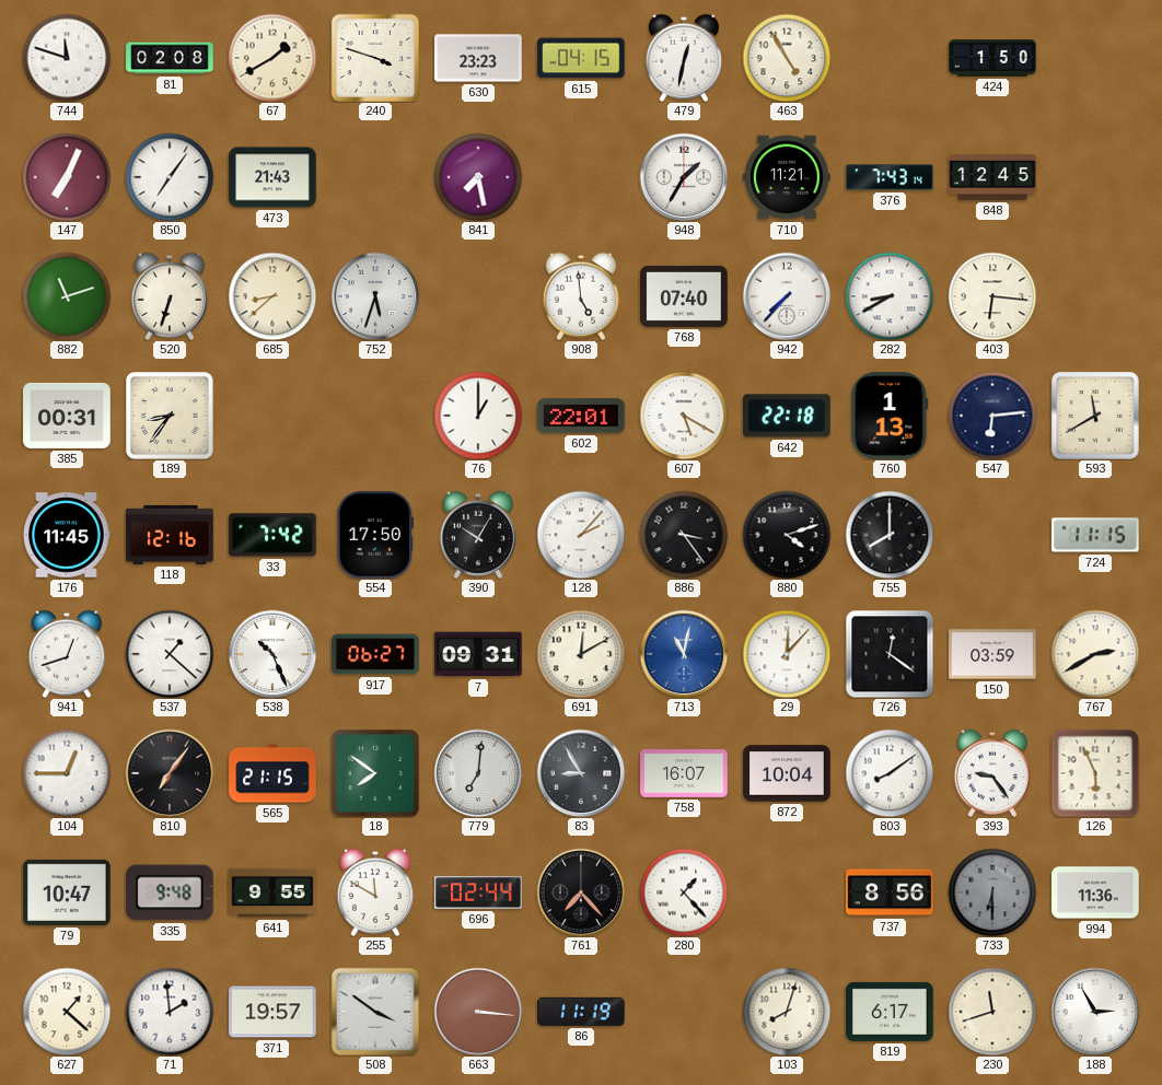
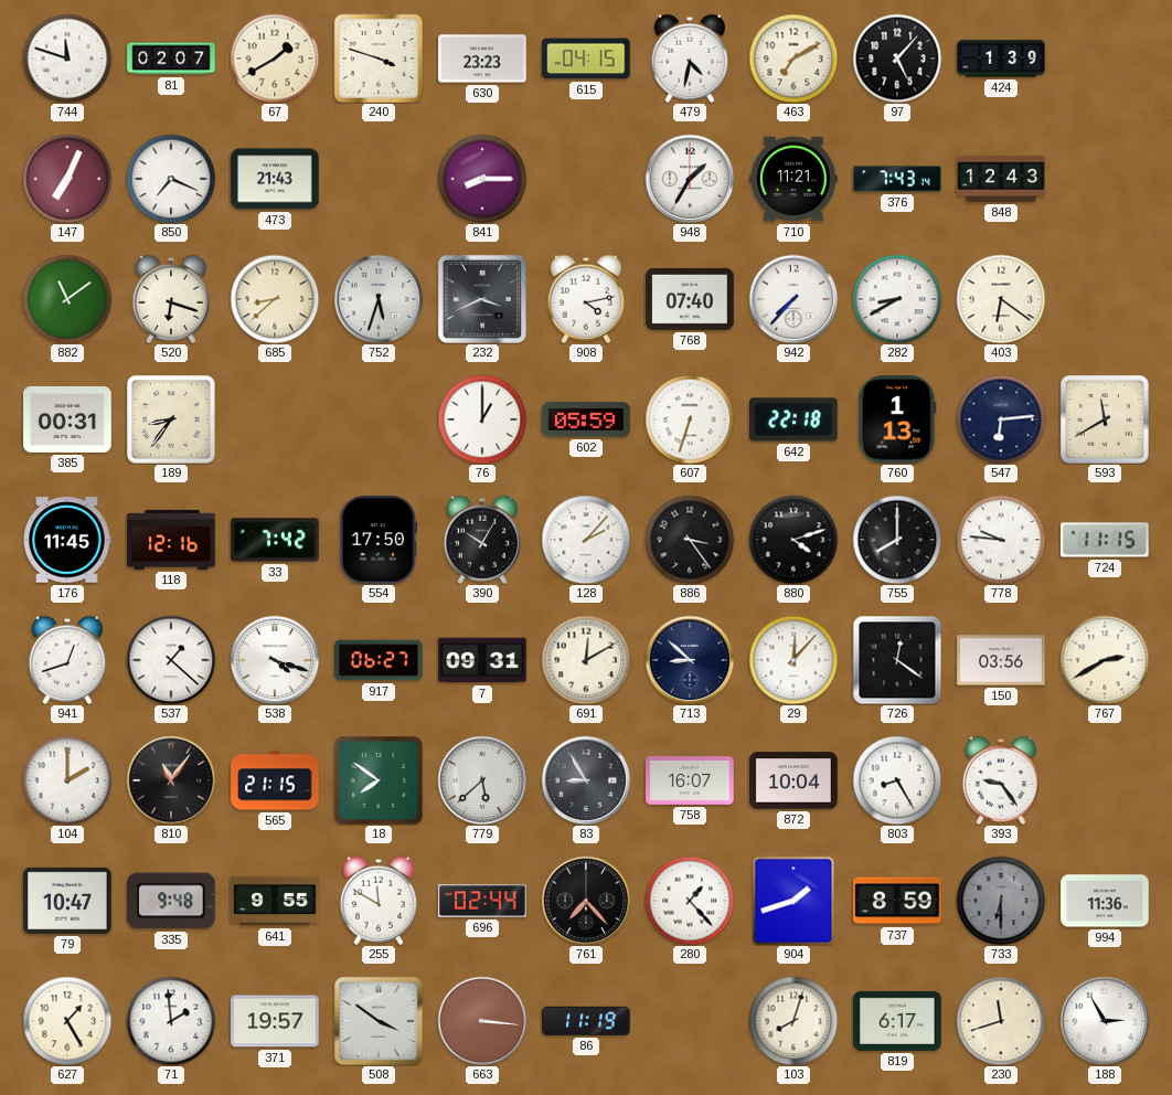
81: 02:08 -> 02:07 (171, 59)
479: 12:32 -> 4:32 (690, 59)
463: 4:55 -> 7:10 (793, 59)
97: none -> 5:07 (897, 59)
424: 1:50 -> 1:39 (1001, 59)
850: 7:06 -> 7:19 (171, 179)
841: 7:28 -> 8:15 (482, 179)
848: 12:45 -> 12:43 (1001, 179)
882: 11:12 -> 11:09 (67, 299)
520: 6:33 -> 6:18 (171, 299)
232: none -> 3:41 (482, 299)
908: 4:59 -> 4:13 (586, 299)
403: 6:16 -> 6:21 (1001, 299)
602: 22:01 -> 05:59 (586, 419)
607: 5:20 -> 6:33 (690, 419)
778: none -> 9:46 (1001, 540)
538: 10:26 -> 4:18 (275, 660)
713: 11:02 -> 8:52 (690, 660)
713 dial: blue -> navy (690, 660)
150: 03:59 -> 03:56 (1001, 660)
104: 12:45 -> 2:00 (67, 780)
810: 7:06 -> 11:06 (171, 780)
779: 7:01 -> 5:38 (482, 780)
803: 8:09 -> 8:25 (897, 780)
126: 5:56 -> none (1095, 773)
904: none -> 1:42 (793, 901)
737: 8:56 -> 8:59 (897, 901)
627: 1:22 -> 1:25 (67, 1021)
